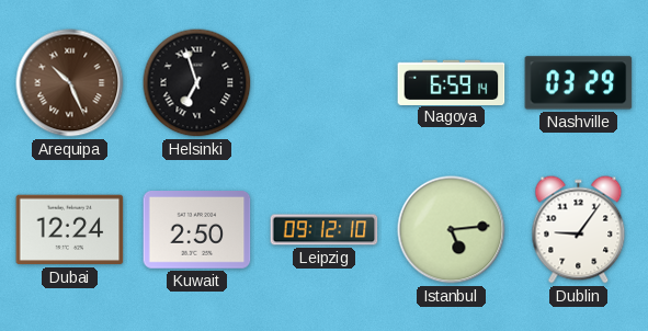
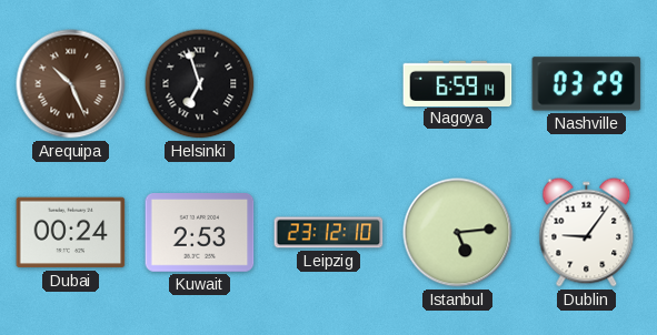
Dubai: 12:24 -> 00:24 (71, 233)
Kuwait: 2:50 -> 2:53 (200, 233)
Leipzig: 09:12 -> 23:12 (329, 233)
